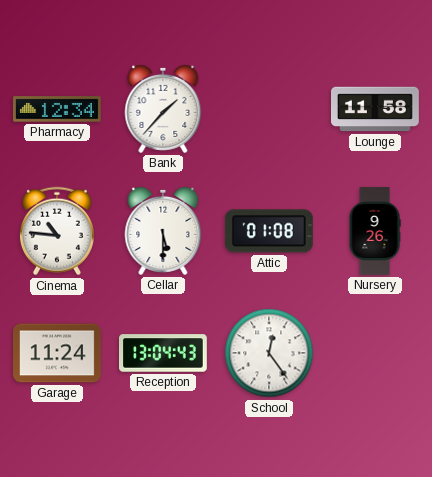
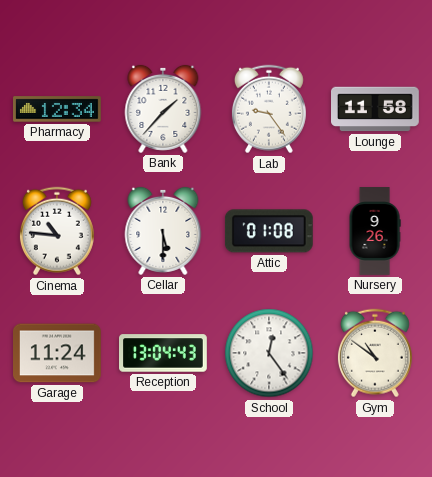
Lab: none -> 9:24 (269, 109)
Gym: none -> 10:51 (375, 353)
